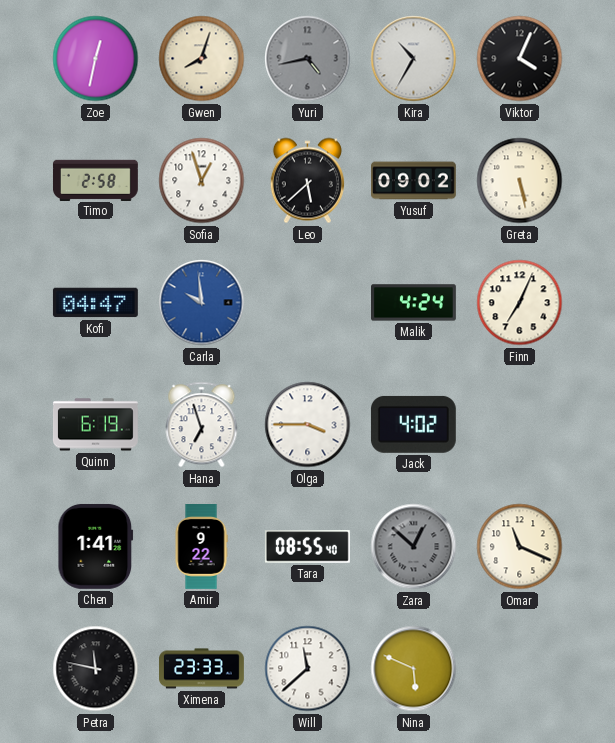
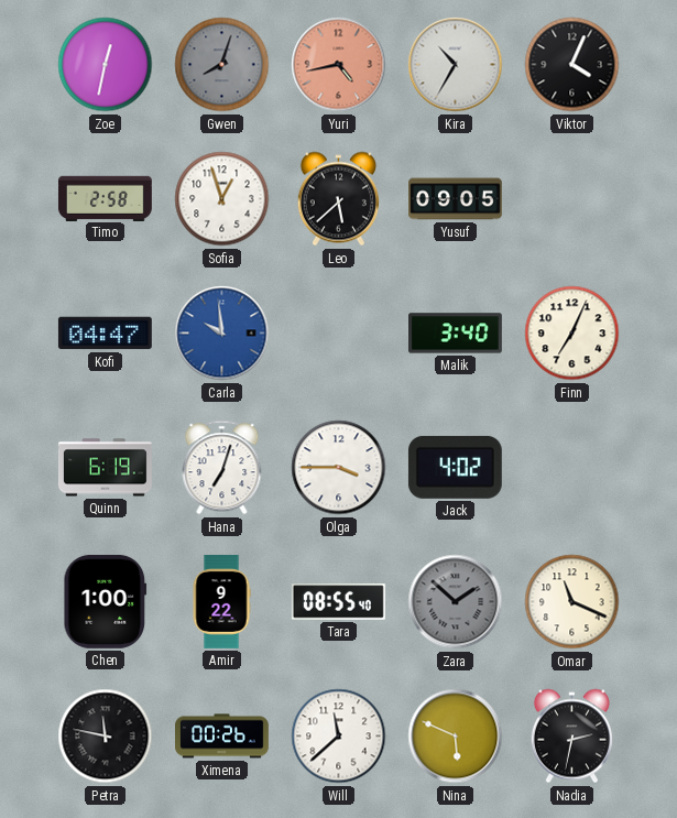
Gwen dial: cream -> grey (222, 65)
Yuri dial: grey -> salmon (339, 65)
Yusuf: 09:02 -> 09:05 (456, 199)
Greta: 5:28 -> none (520, 181)
Malik: 4:24 -> 3:40 (456, 334)
Hana: 6:57 -> 7:03 (222, 468)
Chen: 1:41 -> 1:00 (106, 601)
Zara: 12:52 -> 1:52 (456, 602)
Ximena: 23:33 -> 00:26 (222, 737)
Nadia: none -> 2:32 (571, 737)
